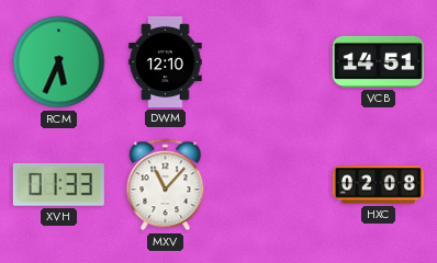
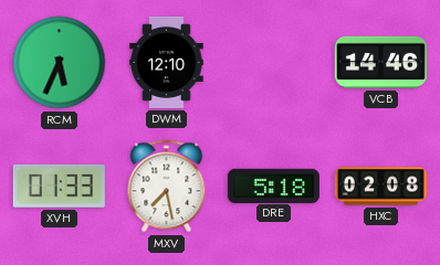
VCB: 14:51 -> 14:46 (380, 62)
MXV: 11:07 -> 7:28 (167, 187)
DRE: none -> 5:18 (273, 185)
